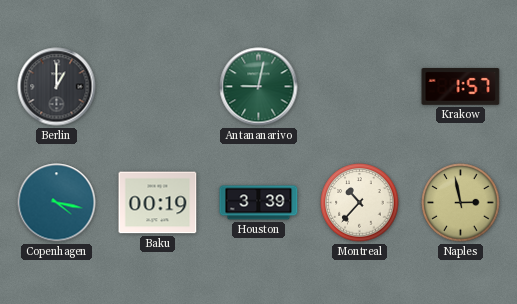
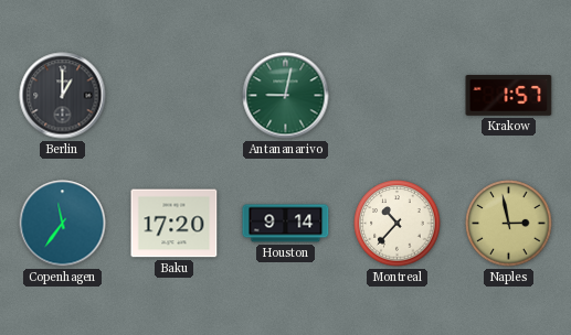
Copenhagen: 4:17 -> 11:36 (63, 224)
Baku: 00:19 -> 17:20 (175, 224)
Houston: 3:39 -> 9:14 (286, 224)
